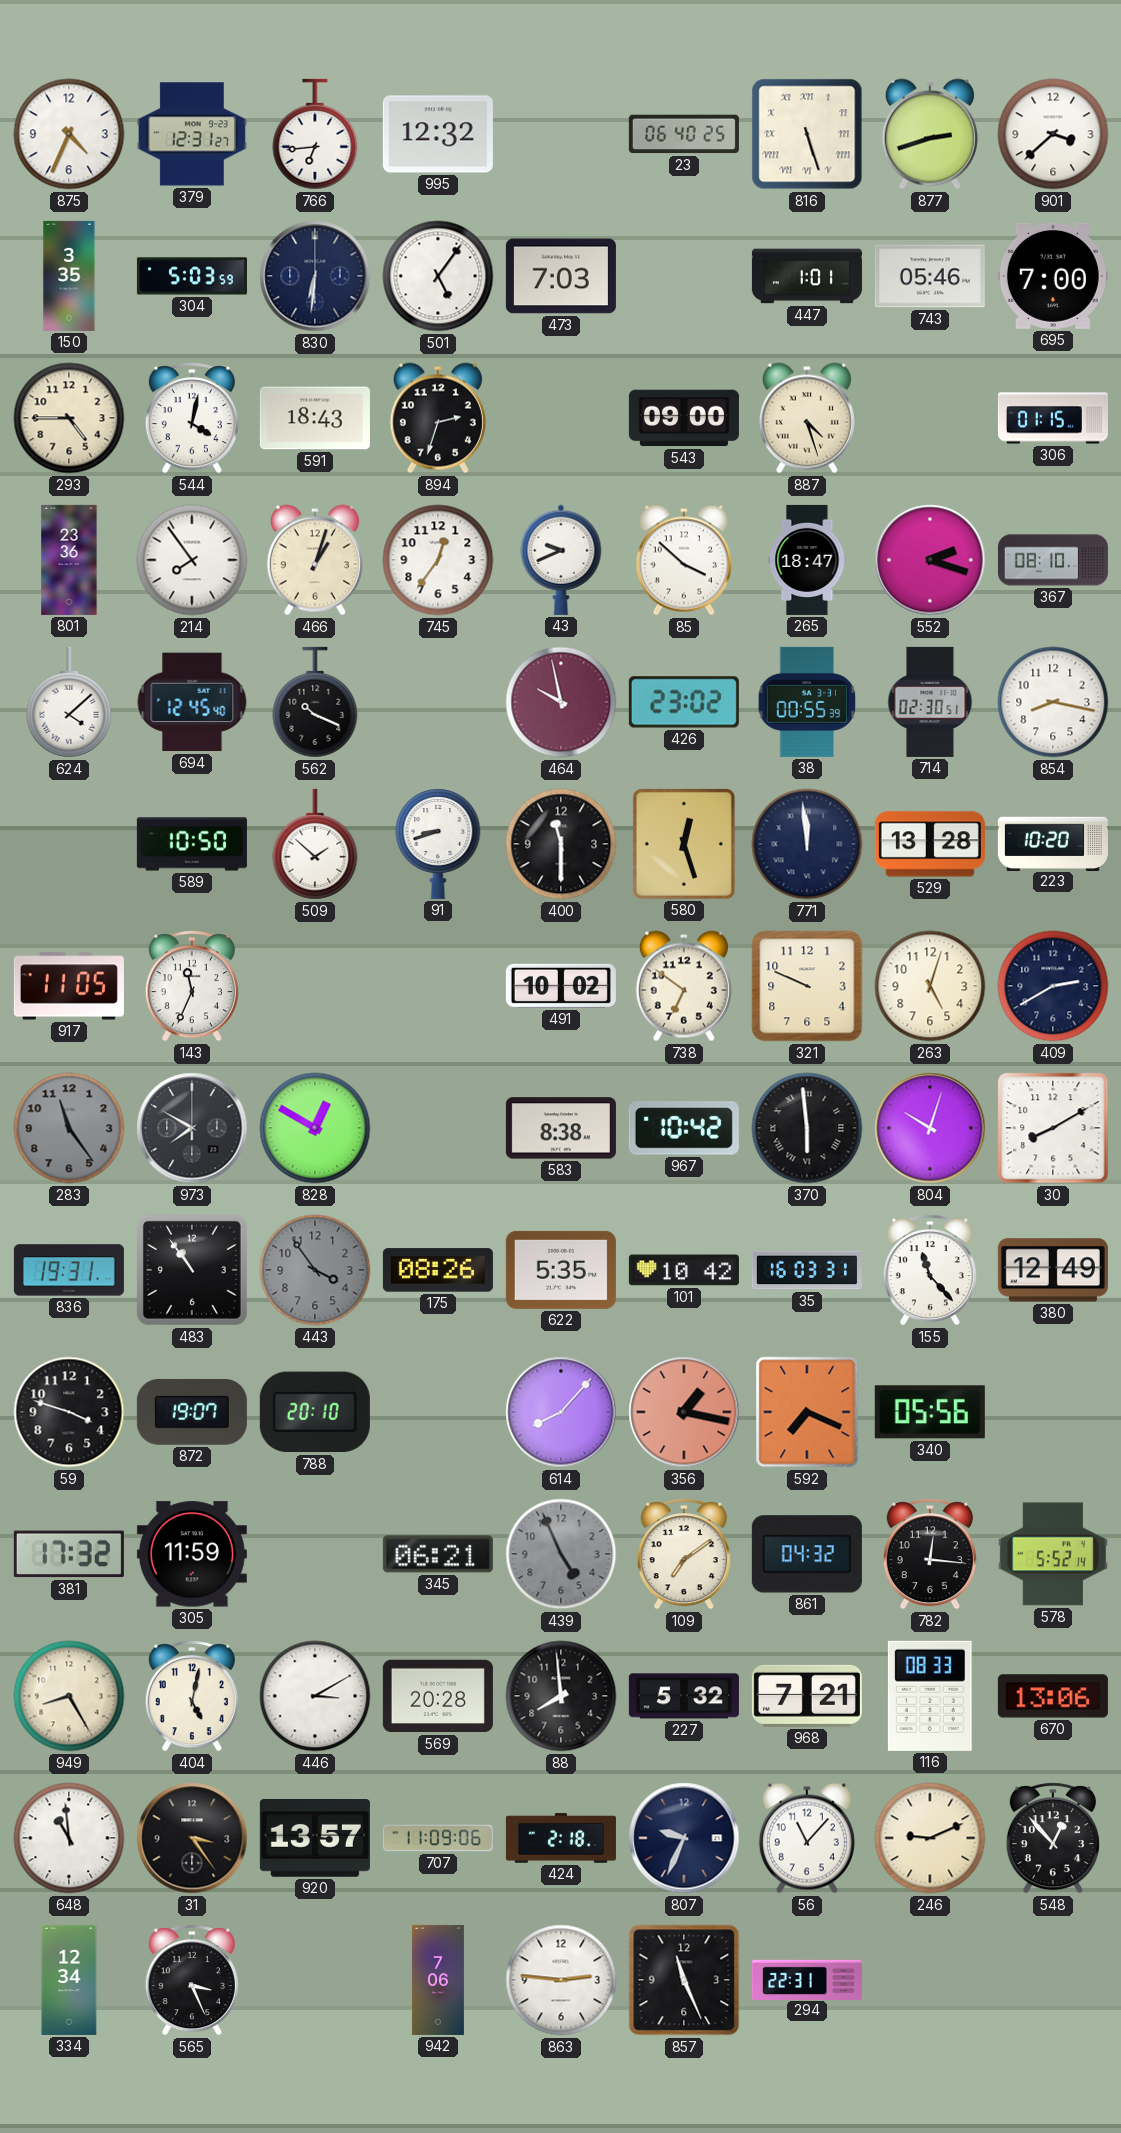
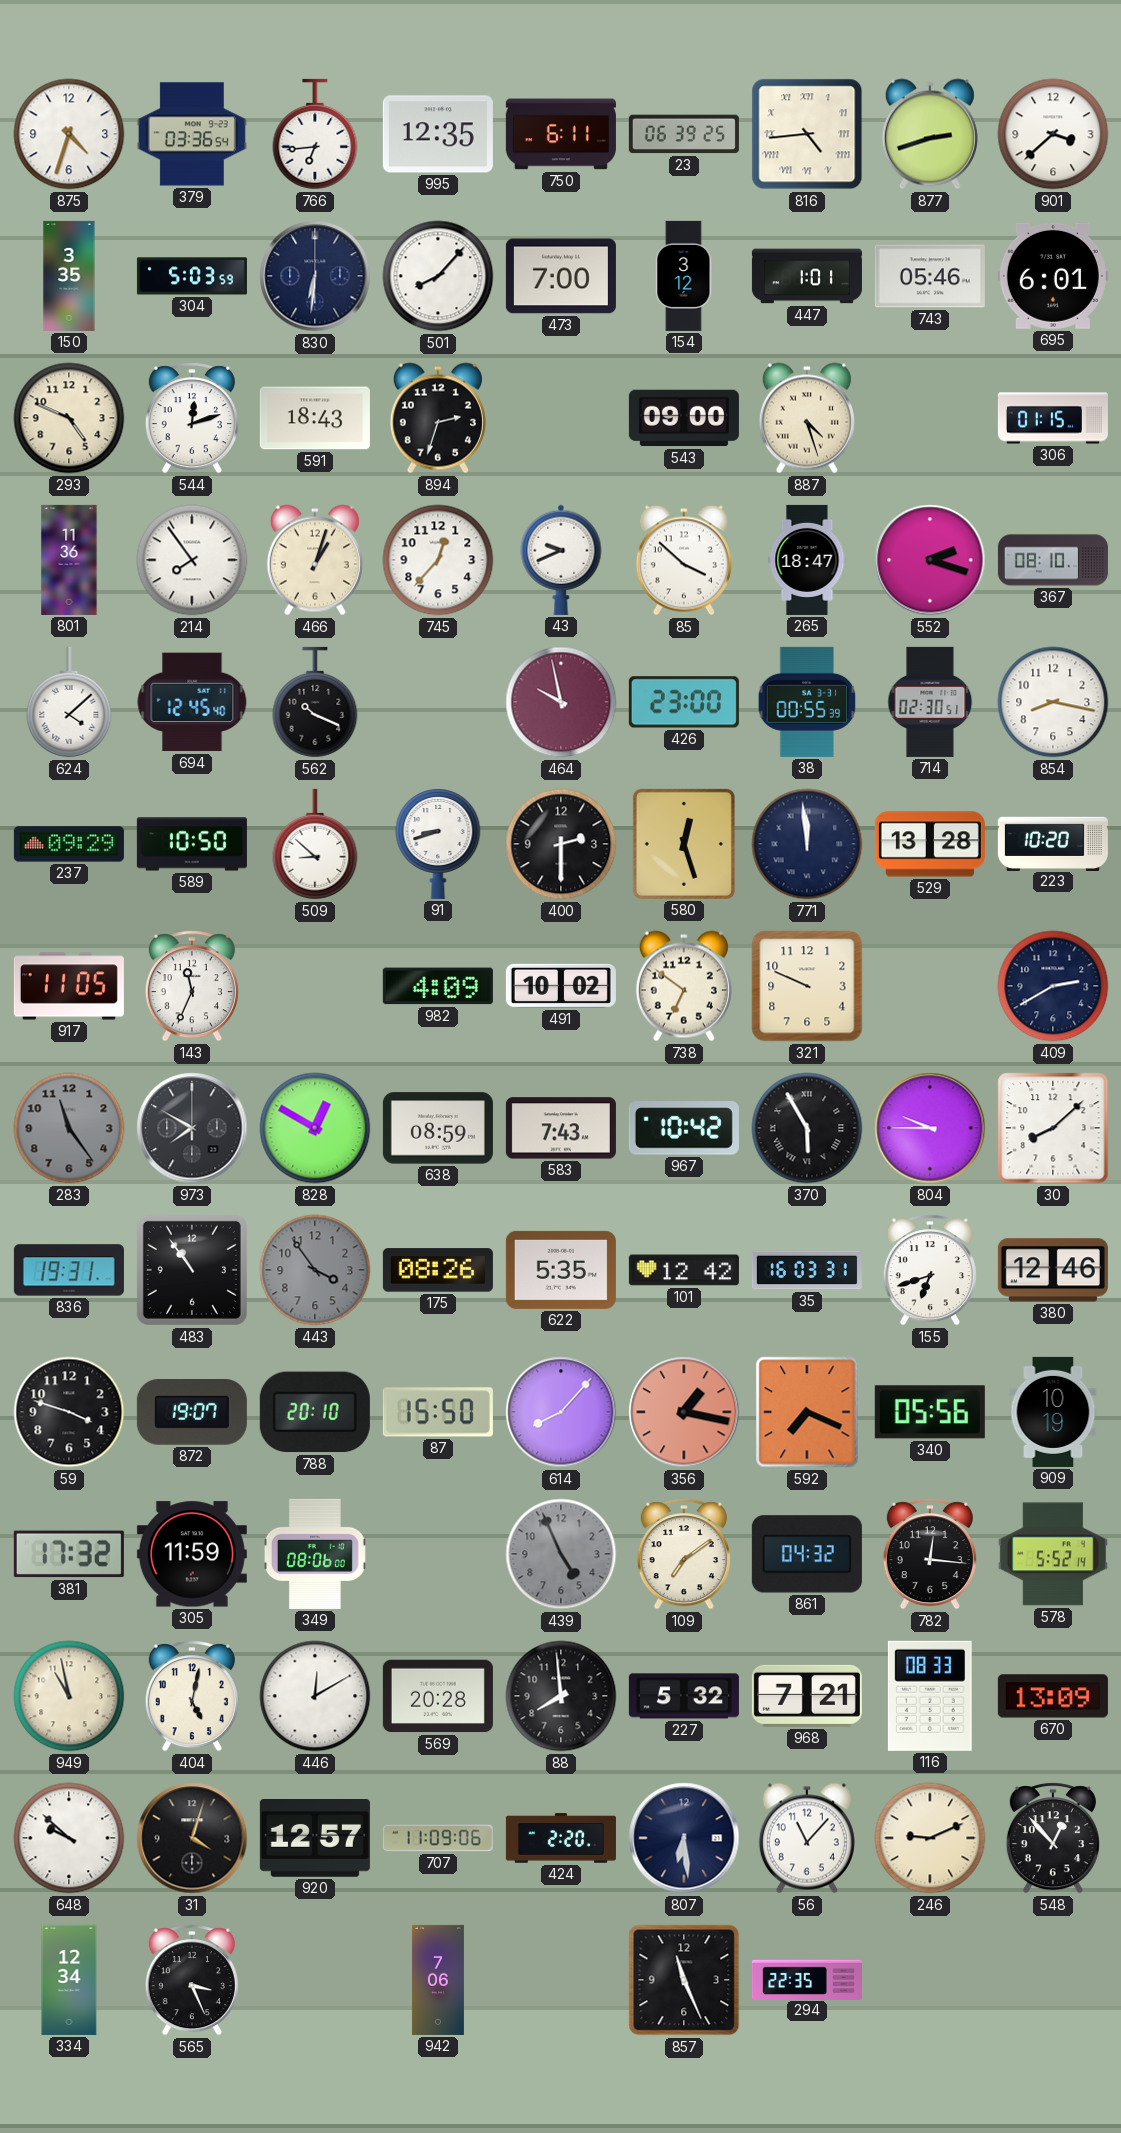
875: 4:34 -> 4:33 (69, 134)
379: 12:31 -> 03:36 (192, 134)
995: 12:32 -> 12:35 (438, 134)
750: none -> 6:11 (561, 134)
23: 06:40 -> 06:39 (684, 134)
816: 5:27 -> 4:44 (807, 134)
501: 5:06 -> 8:07 (438, 276)
473: 7:03 -> 7:00 (561, 276)
154: none -> 3:12 (684, 276)
695: 7:00 -> 6:01 (1053, 276)
293: 4:45 -> 4:49 (69, 418)
544: 4:02 -> 12:12 (192, 418)
801: 23:36 -> 11:36 (69, 560)
745: 12:36 -> 12:37 (438, 560)
426: 23:02 -> 23:00 (684, 702)
237: none -> 09:29 (69, 844)
509: 1:52 -> 8:52 (315, 844)
400: 11:30 -> 2:30 (561, 844)
982: none -> 4:09 (438, 986)
263: 5:03 -> none (930, 986)
638: none -> 08:59 (438, 1128)
583: 8:38 -> 7:43 (561, 1128)
370: 5:59 -> 5:55 (807, 1128)
804: 10:03 -> 9:45 (930, 1128)
30: 8:10 -> 8:08 (1053, 1128)
101: 10:42 -> 12:42 (684, 1270)
155: 11:23 -> 6:42 (930, 1270)
380: 12:49 -> 12:46 (1053, 1270)
87: none -> 15:50 (438, 1412)
909: none -> 10:19 (1053, 1412)
349: none -> 08:06 (315, 1554)
345: 06:21 -> none (438, 1554)
949: 8:25 -> 10:58 (69, 1696)
446: 3:10 -> 12:10 (315, 1696)
670: 13:06 -> 13:09 (1053, 1696)
648: 10:59 -> 9:52 (69, 1838)
31: 3:24 -> 4:03 (192, 1838)
920: 13:57 -> 12:57 (315, 1839)
424: 2:18 -> 2:20 (561, 1838)
807: 9:34 -> 6:29 (684, 1838)
863: 2:46 -> none (561, 1980)
294: 22:31 -> 22:35 (807, 1979)
